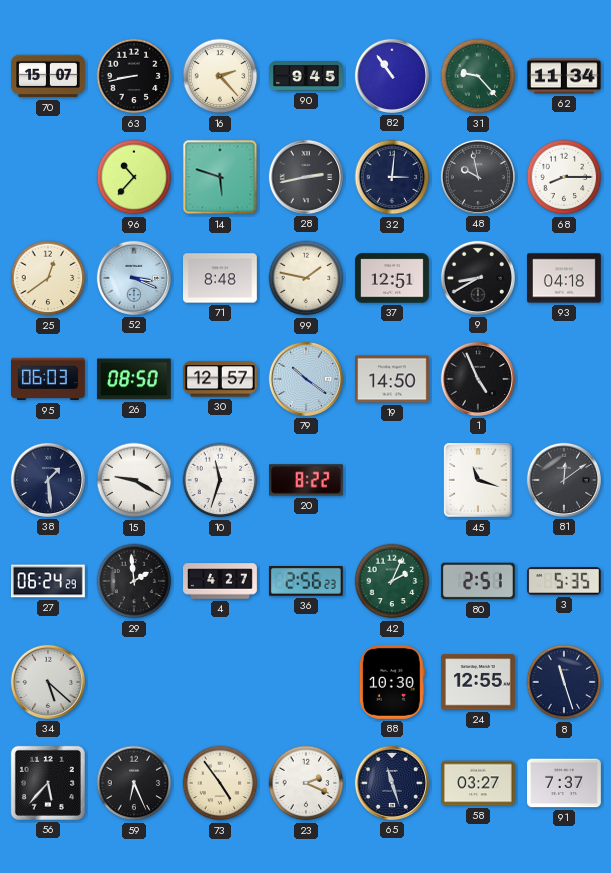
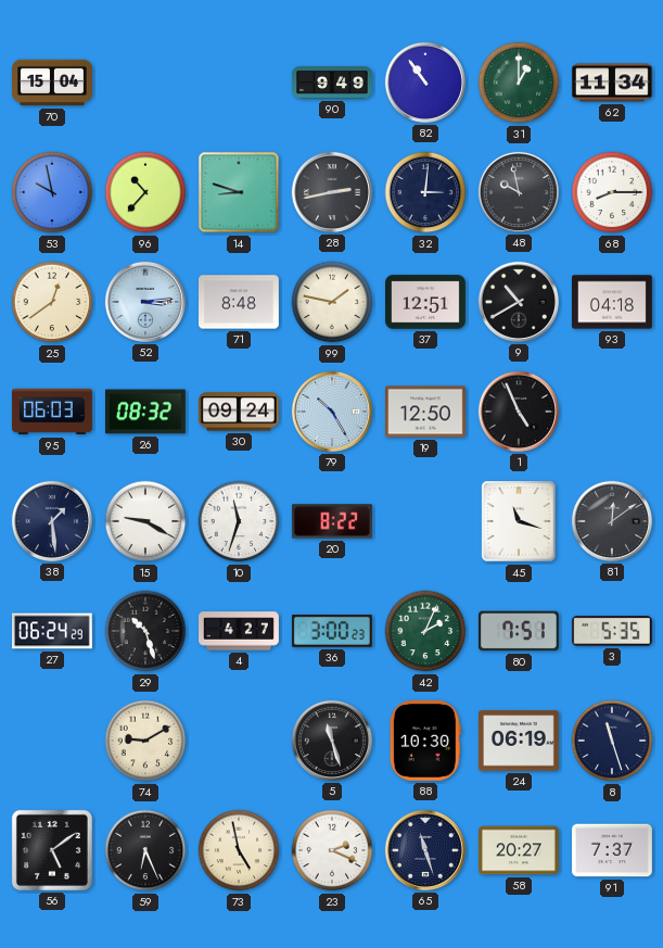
70: 15:07 -> 15:04 (53, 83)
63: 8:43 -> none (134, 76)
16: 2:23 -> none (220, 76)
90: 9:45 -> 9:49 (333, 84)
31: 9:23 -> 1:00 (519, 83)
53: none -> 9:58 (52, 192)
14: 5:48 -> 8:48 (239, 192)
52: 3:19 -> 3:14 (145, 302)
9: 8:40 -> 10:40 (519, 302)
26: 08:50 -> 08:32 (145, 412)
30: 12:57 -> 09:24 (239, 412)
79: 10:21 -> 10:25 (332, 412)
19: 14:50 -> 12:50 (426, 412)
29: 1:59 -> 10:27 (145, 631)
36: 2:56 -> 3:00 (332, 632)
80: 2:51 -> 7:51 (519, 631)
34: 5:22 -> none (48, 682)
74: none -> 9:10 (145, 741)
5: none -> 11:27 (332, 741)
24: 12:55 -> 06:19 (520, 741)
56: 5:37 -> 5:09 (52, 850)
73: 4:54 -> 4:58 (239, 850)
58: 03:27 -> 20:27 (520, 850)
